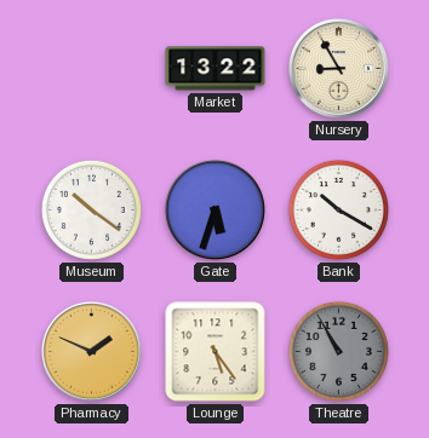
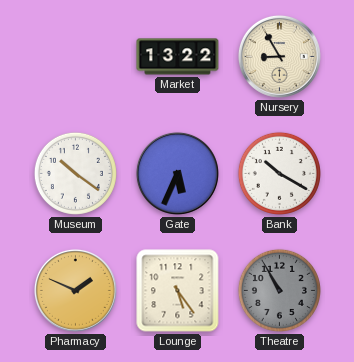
Gate: 5:33 -> 5:34 (177, 173)
